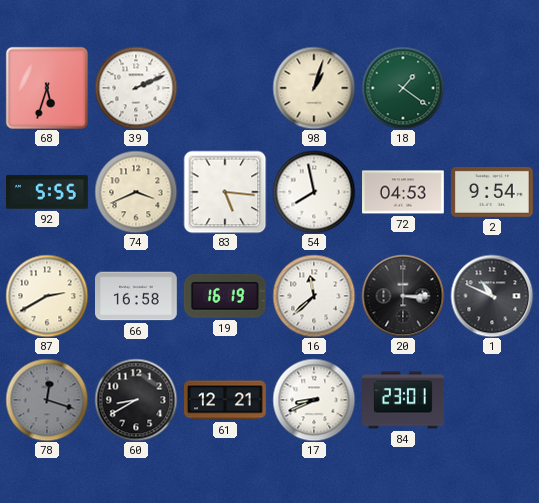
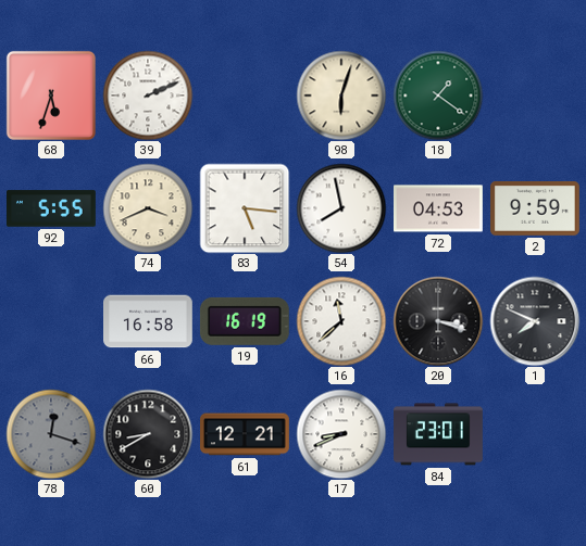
98: 1:03 -> 6:03 (341, 96)
2: 9:54 -> 9:59 (536, 208)
87: 2:40 -> none (47, 296)
20: 3:15 -> 3:18 (438, 321)
1: 10:49 -> 7:49 (535, 321)
